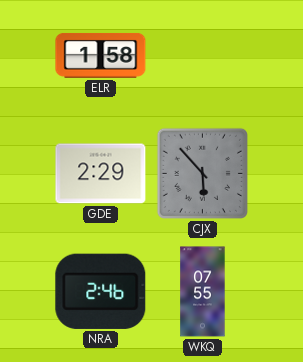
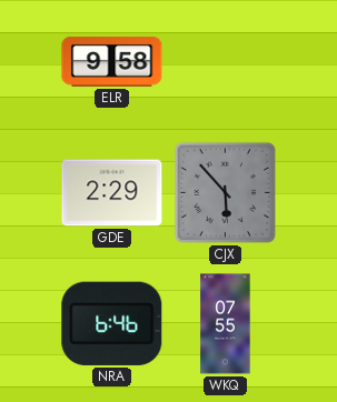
ELR: 1:58 -> 9:58 (112, 61)
NRA: 2:46 -> 6:46 (112, 323)
